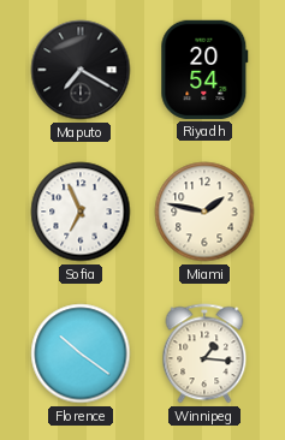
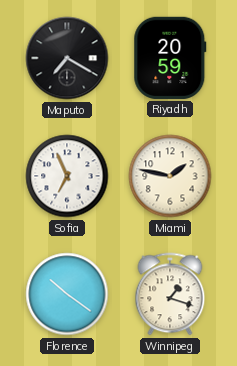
Riyadh: 20:54 -> 20:59 (170, 58)
Winnipeg: 1:16 -> 1:18 (170, 294)
